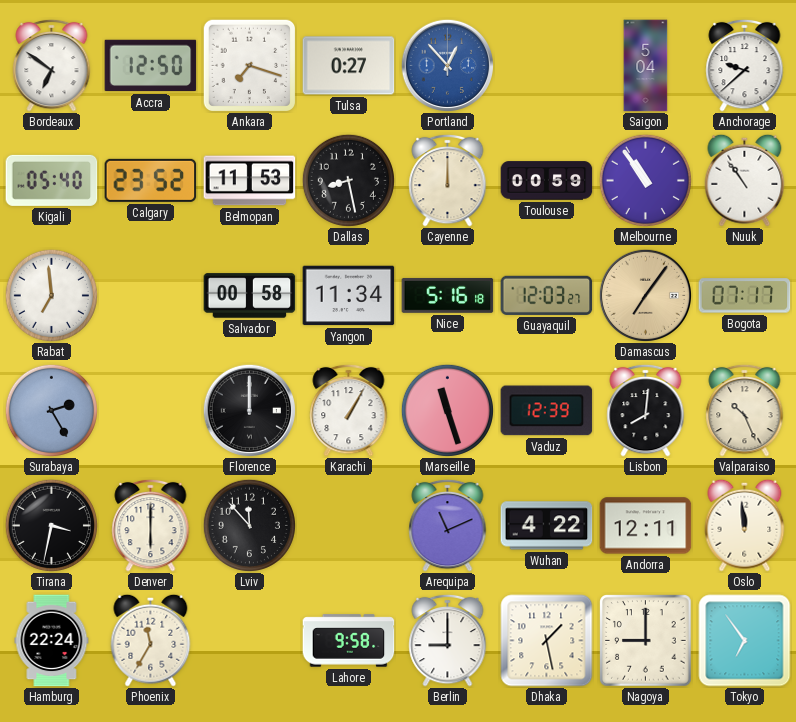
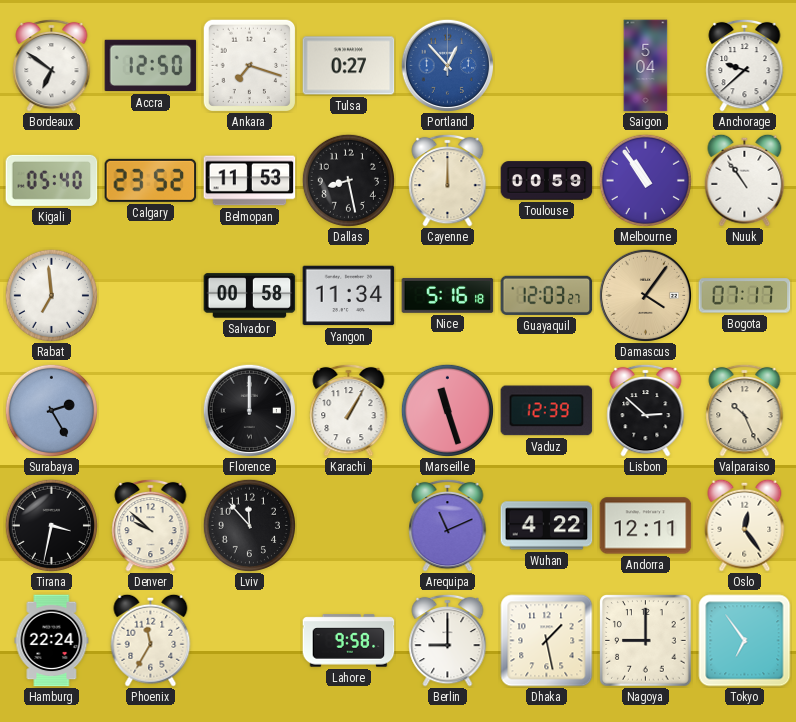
Damascus: 7:06 -> 4:06 (645, 295)
Lisbon: 8:01 -> 2:52 (646, 410)
Denver: 6:00 -> 9:52 (151, 525)
Oslo: 11:59 -> 12:24 (745, 525)
